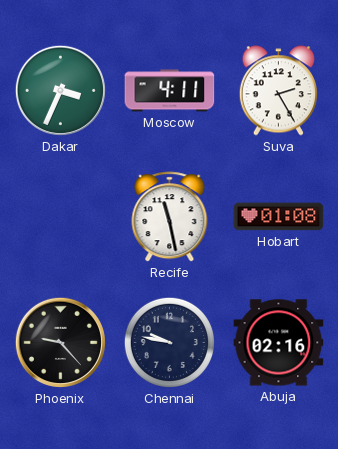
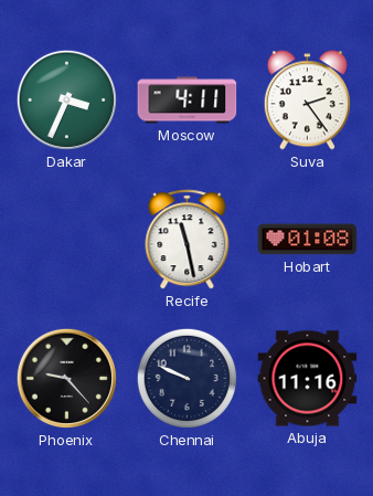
Suva: 2:25 -> 2:24 (307, 101)
Chennai: 9:47 -> 9:49 (186, 378)
Abuja: 02:16 -> 11:16 (308, 379)
